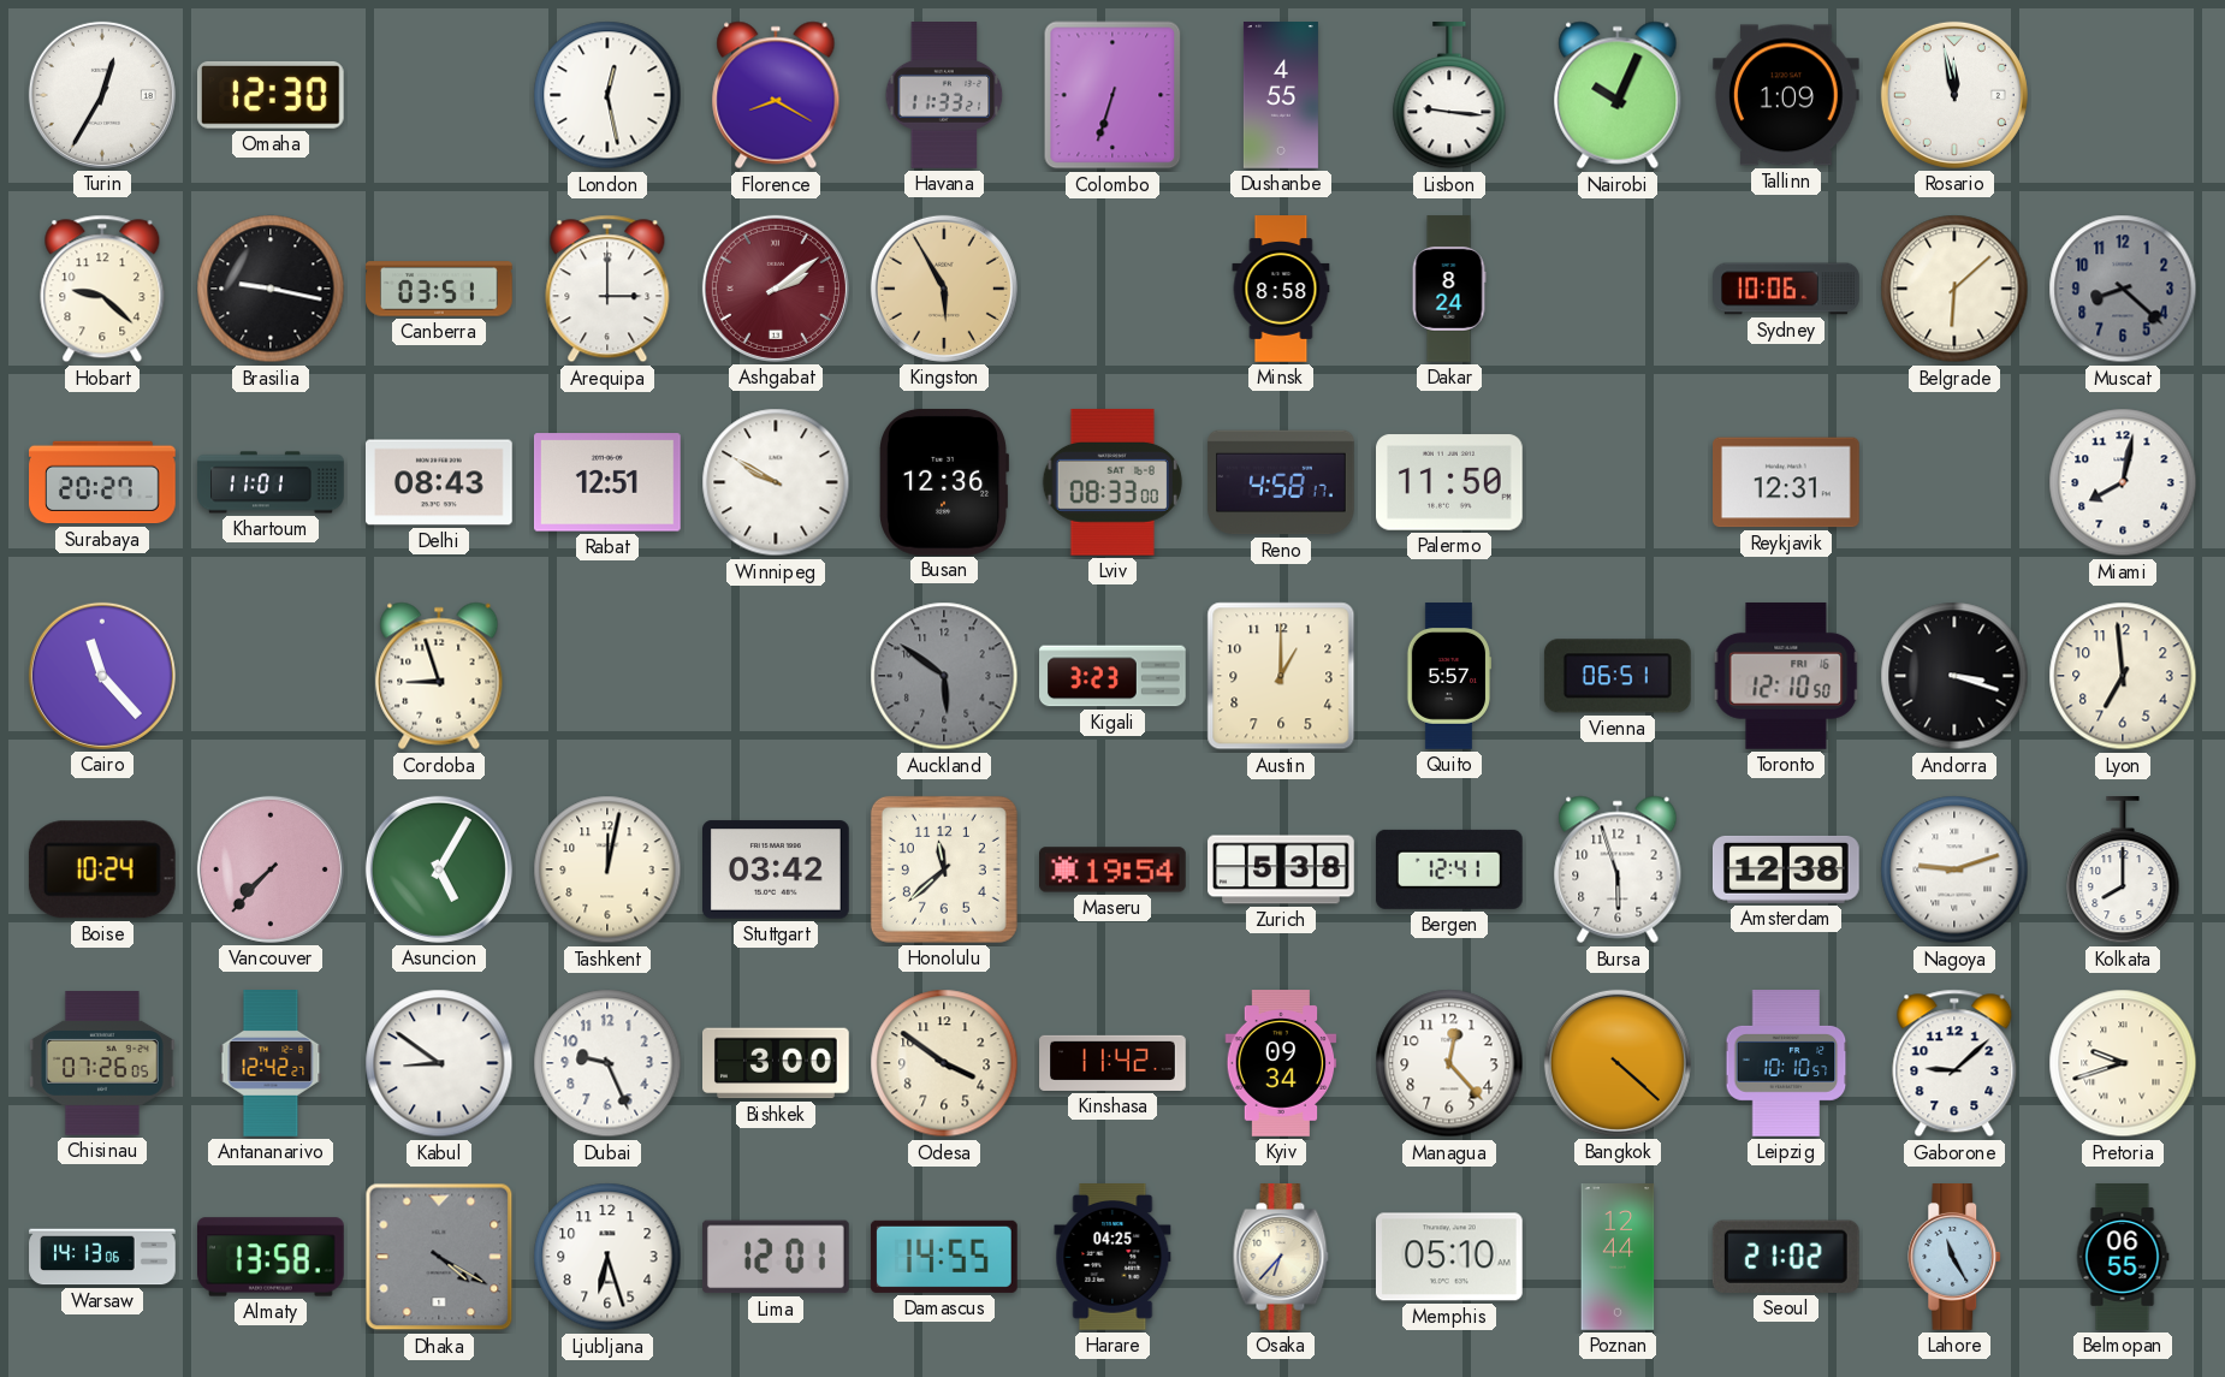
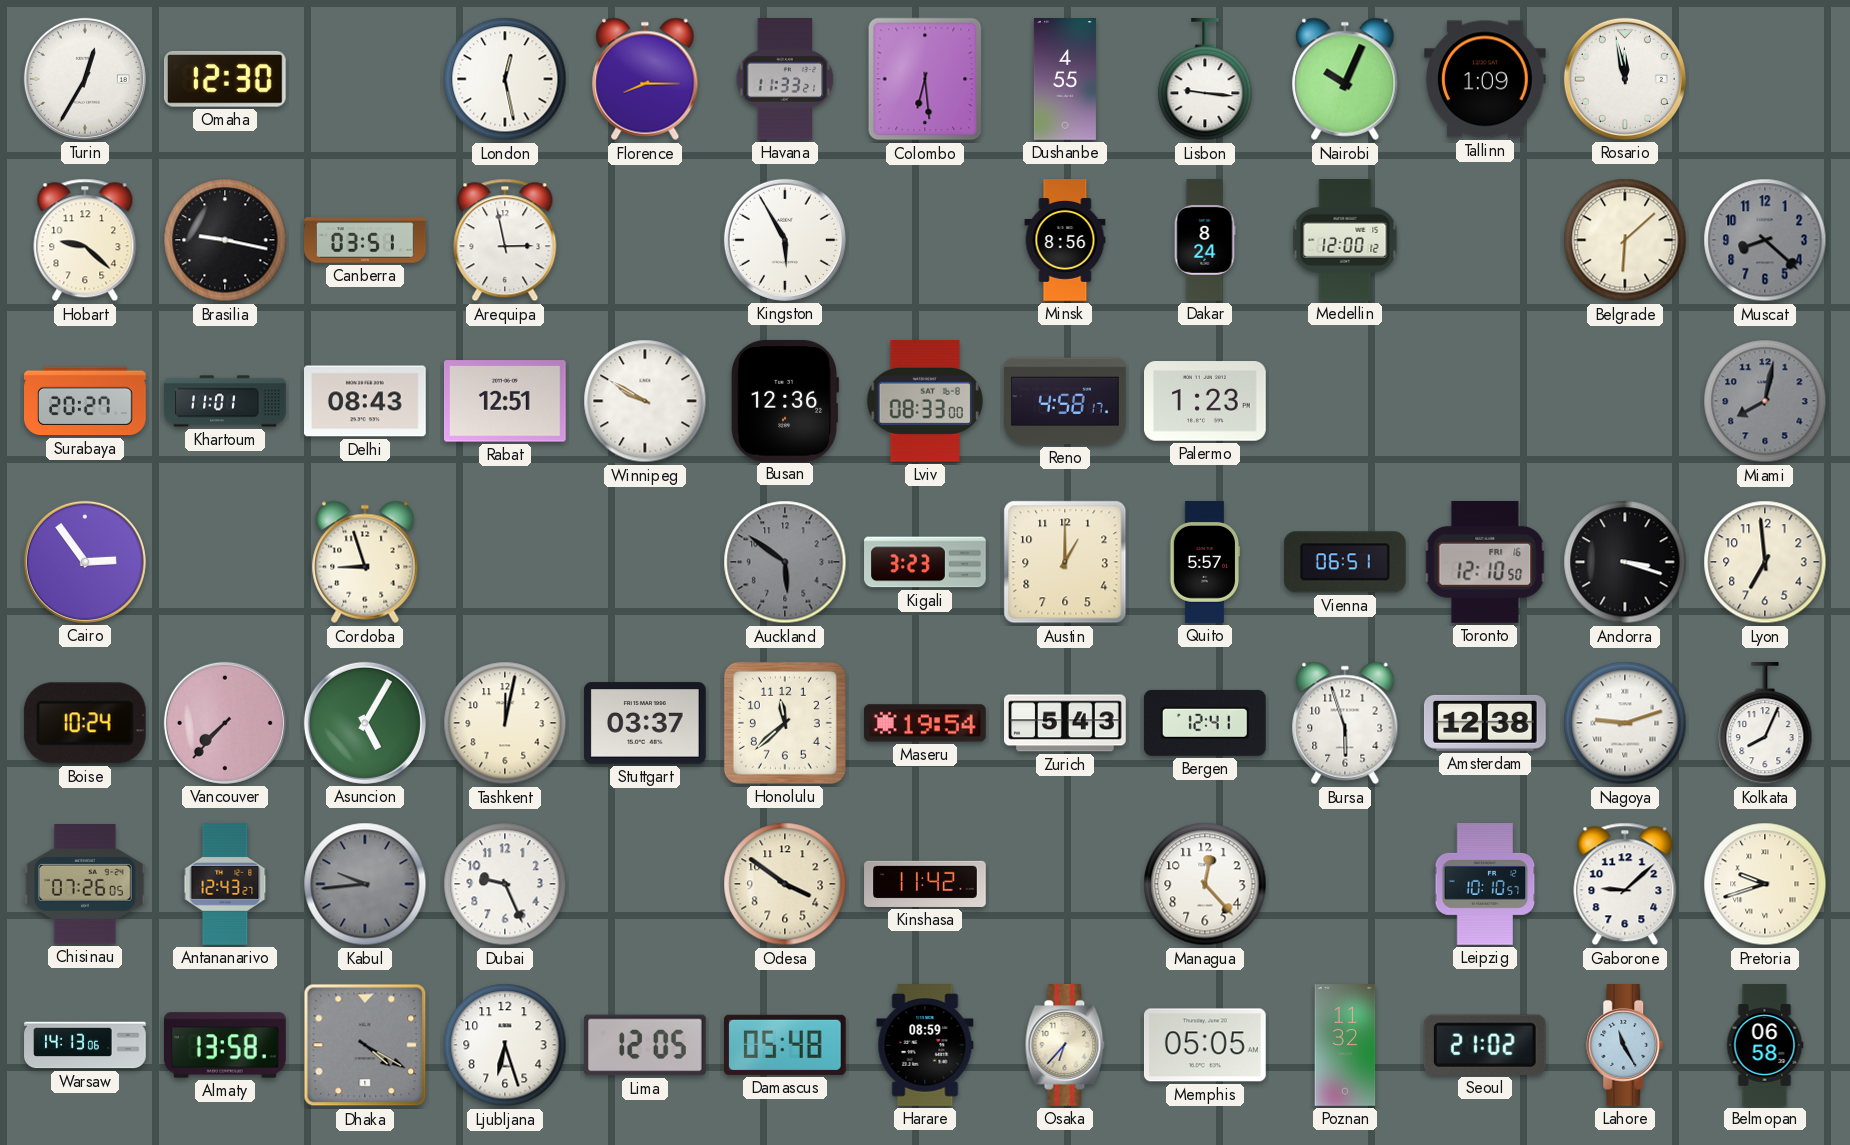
Florence: 8:20 -> 8:15 (645, 79)
Colombo: 6:33 -> 6:29 (925, 79)
Arequipa: 3:00 -> 2:58 (505, 240)
Ashgabat: 2:09 -> none (776, 289)
Kingston dial: champagne -> white (785, 240)
Minsk: 8:58 -> 8:56 (1065, 240)
Medellin: none -> 12:00 (1345, 241)
Sydney: 10:06 -> none (1786, 289)
Palermo: 11:50 -> 1:23 (1206, 401)
Reykjavik: 12:31 -> none (1787, 482)
Miami dial: white -> grey (1765, 401)
Cairo: 11:23 -> 2:54 (85, 562)
Stuttgart: 03:42 -> 03:37 (646, 723)
Zurich: 5:38 -> 5:43 (1065, 723)
Kolkata: 8:00 -> 8:04 (1765, 724)
Antananarivo: 12:42 -> 12:43 (225, 885)
Kabul: 8:51 -> 9:44 (365, 884)
Kabul dial: white -> grey (365, 884)
Bishkek: 3:00 -> none (777, 1063)
Kyiv: 09:34 -> none (1281, 1063)
Bangkok: 4:22 -> none (1618, 1063)
Lima: 12:01 -> 12:05 (646, 1045)
Damascus: 14:55 -> 05:48 (785, 1045)
Harare: 04:25 -> 08:59 (925, 1046)
Memphis: 05:10 -> 05:05 (1205, 1045)
Poznan: 12:44 -> 11:32 (1345, 1045)
Belmopan: 06:55 -> 06:58 (1765, 1045)
